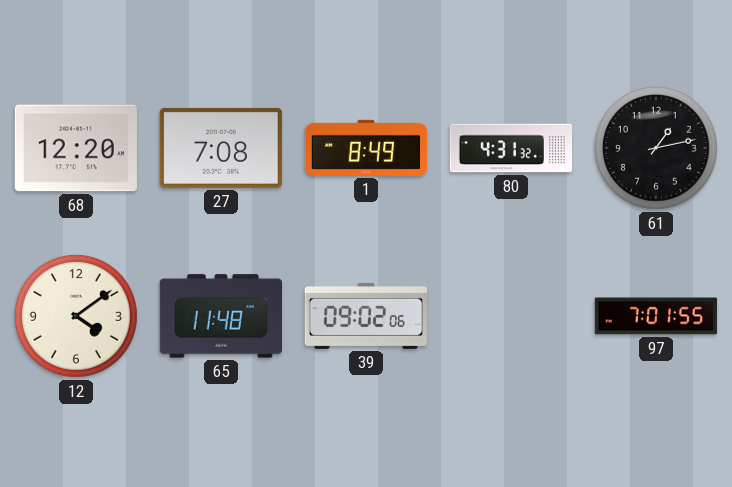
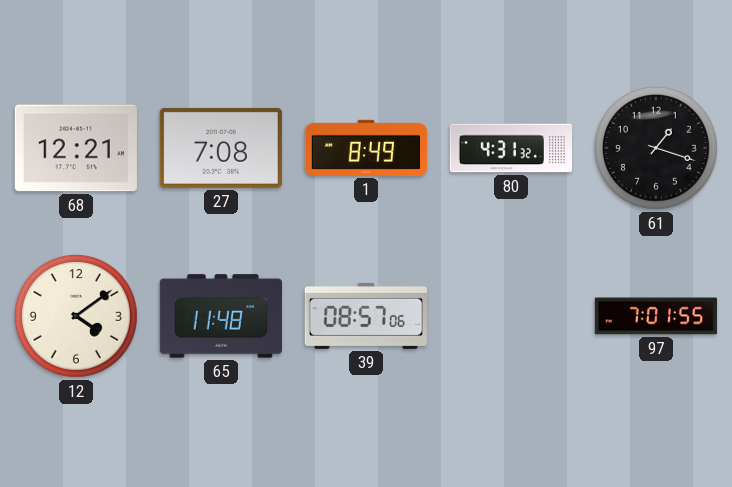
68: 12:20 -> 12:21 (76, 148)
61: 1:13 -> 1:18 (656, 148)
39: 09:02 -> 08:57 (366, 316)
